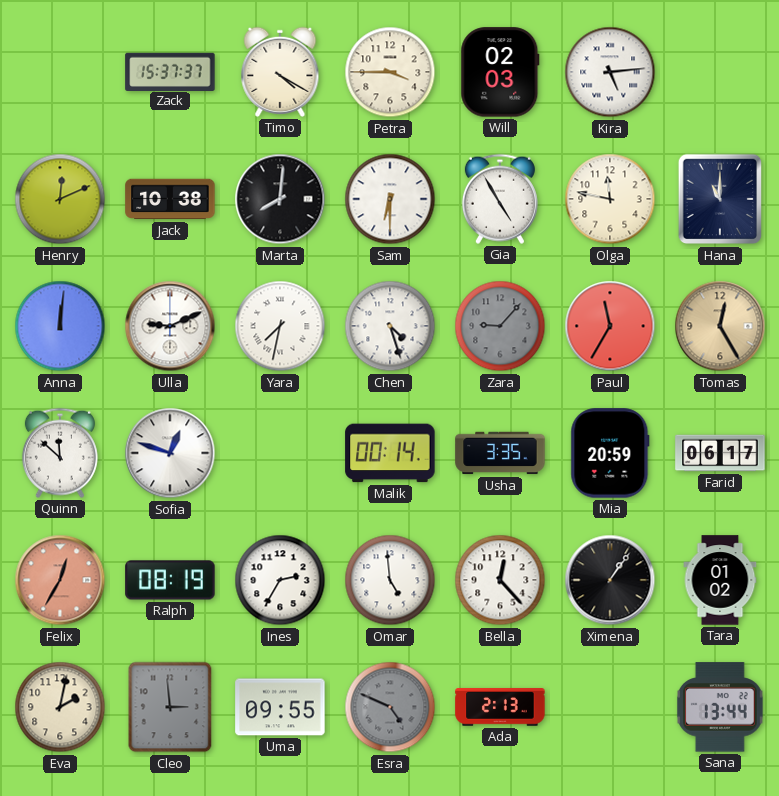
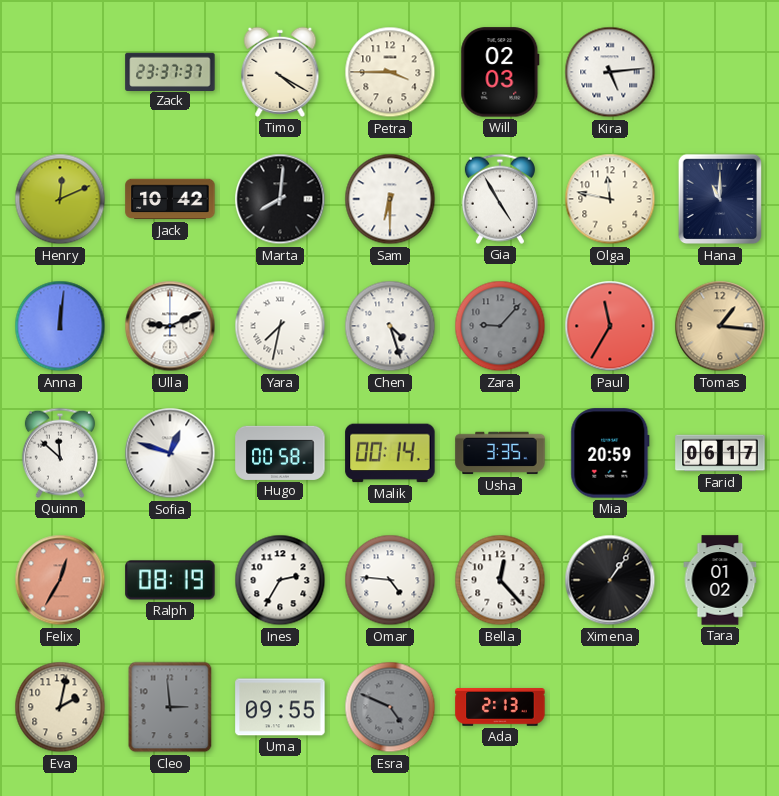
Zack: 15:37 -> 23:37 (170, 71)
Jack: 10:38 -> 10:42 (170, 199)
Tomas: 12:25 -> 1:16 (720, 326)
Hugo: none -> 00:58 (280, 453)
Omar: 4:59 -> 4:46 (390, 580)
Sana: 13:44 -> none (720, 707)
